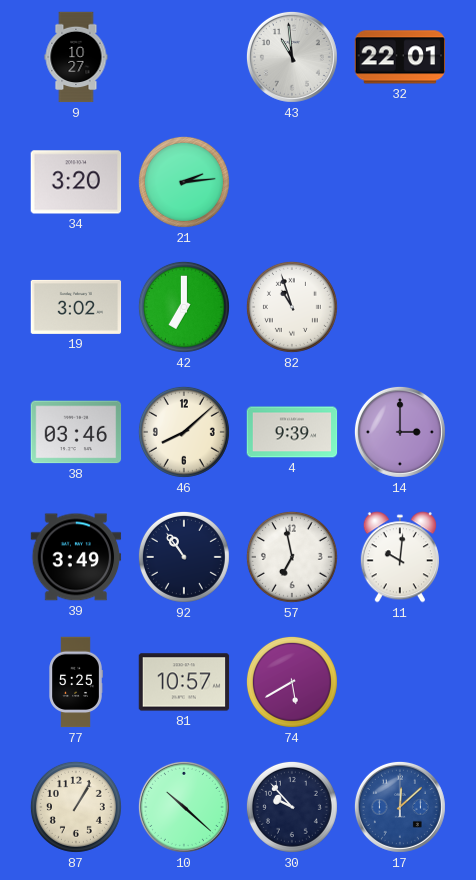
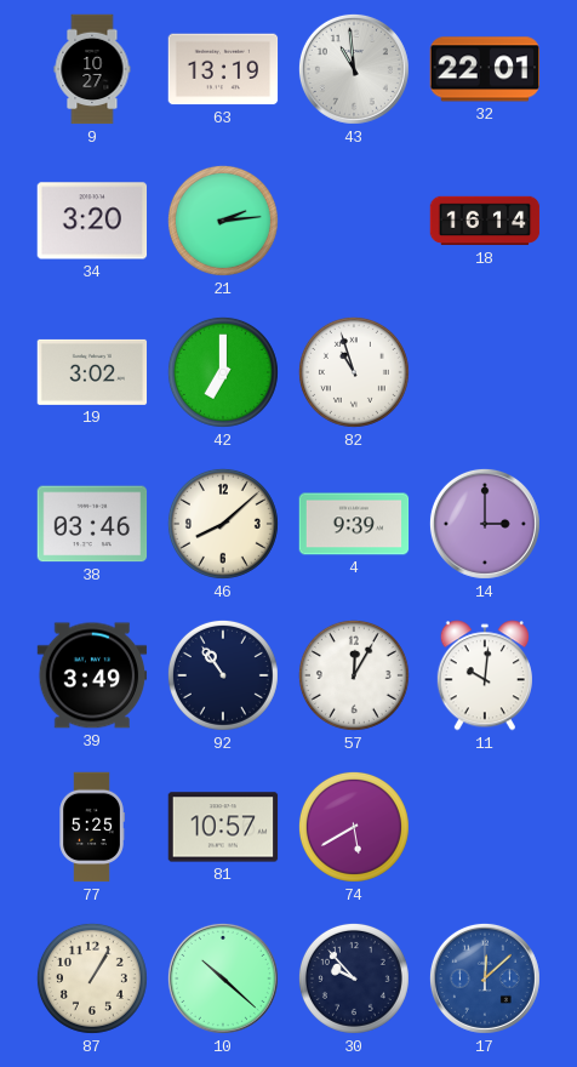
63: none -> 13:19 (223, 69)
18: none -> 16:14 (485, 221)
57: 6:58 -> 12:05 (354, 675)
